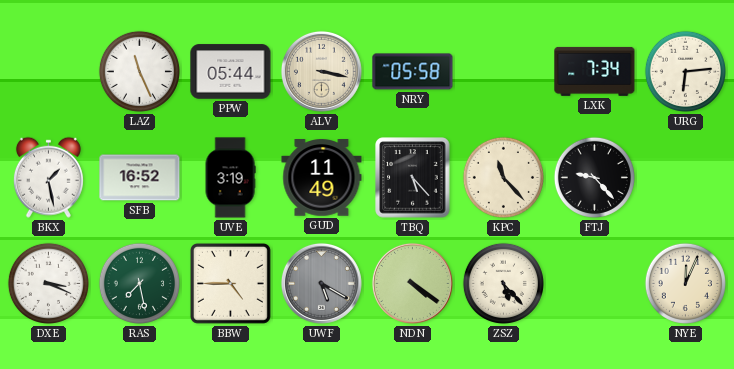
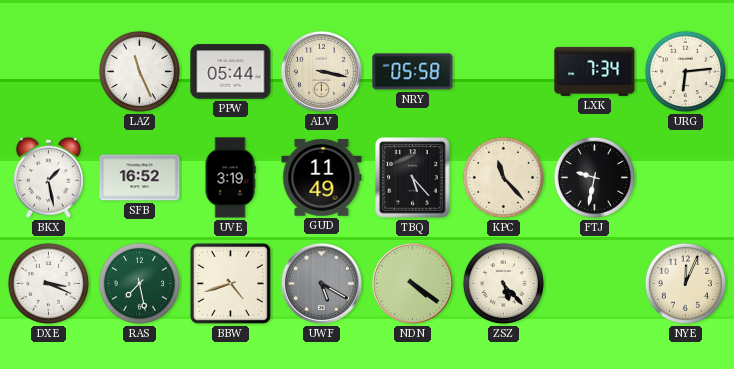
FTJ: 9:23 -> 9:32 (594, 177)
BBW: 4:45 -> 4:42 (230, 283)
